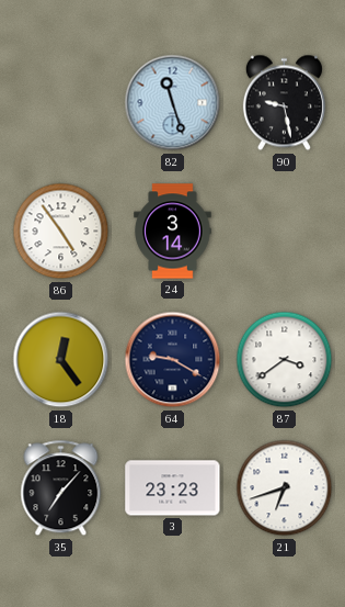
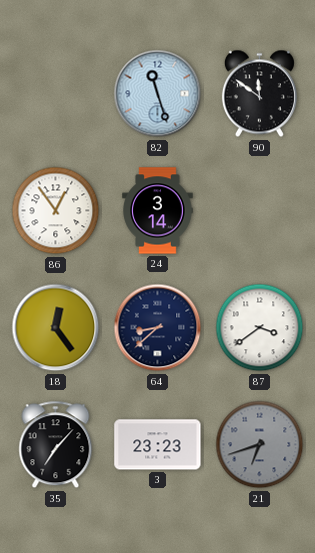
90: 9:28 -> 11:51 (259, 94)
86: 4:54 -> 12:54 (56, 211)
64: 9:20 -> 8:38 (158, 328)
21 dial: white -> grey (260, 445)
